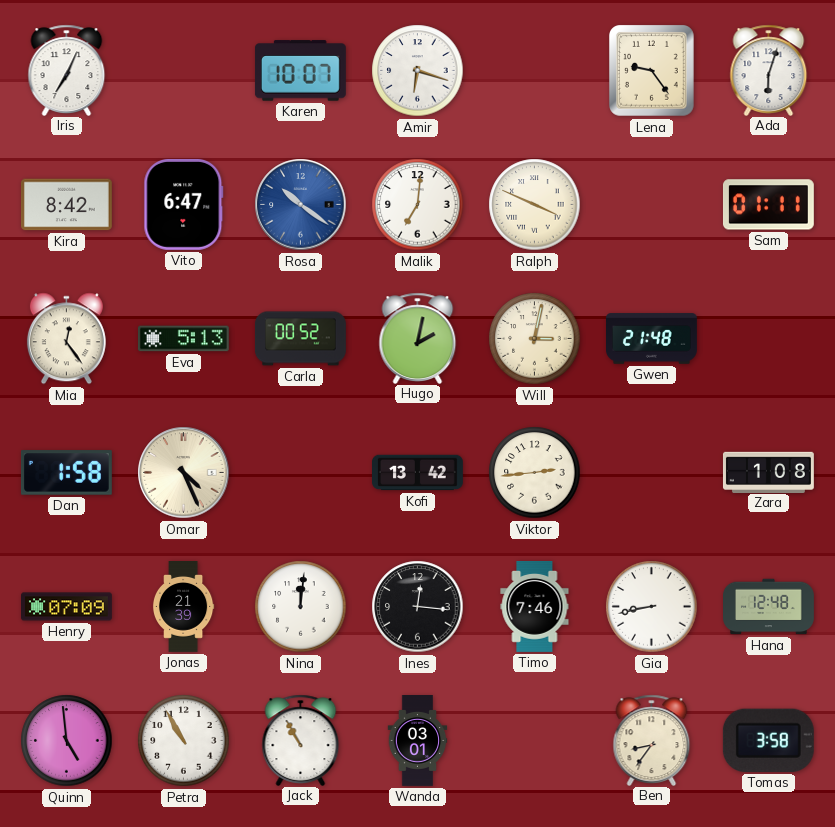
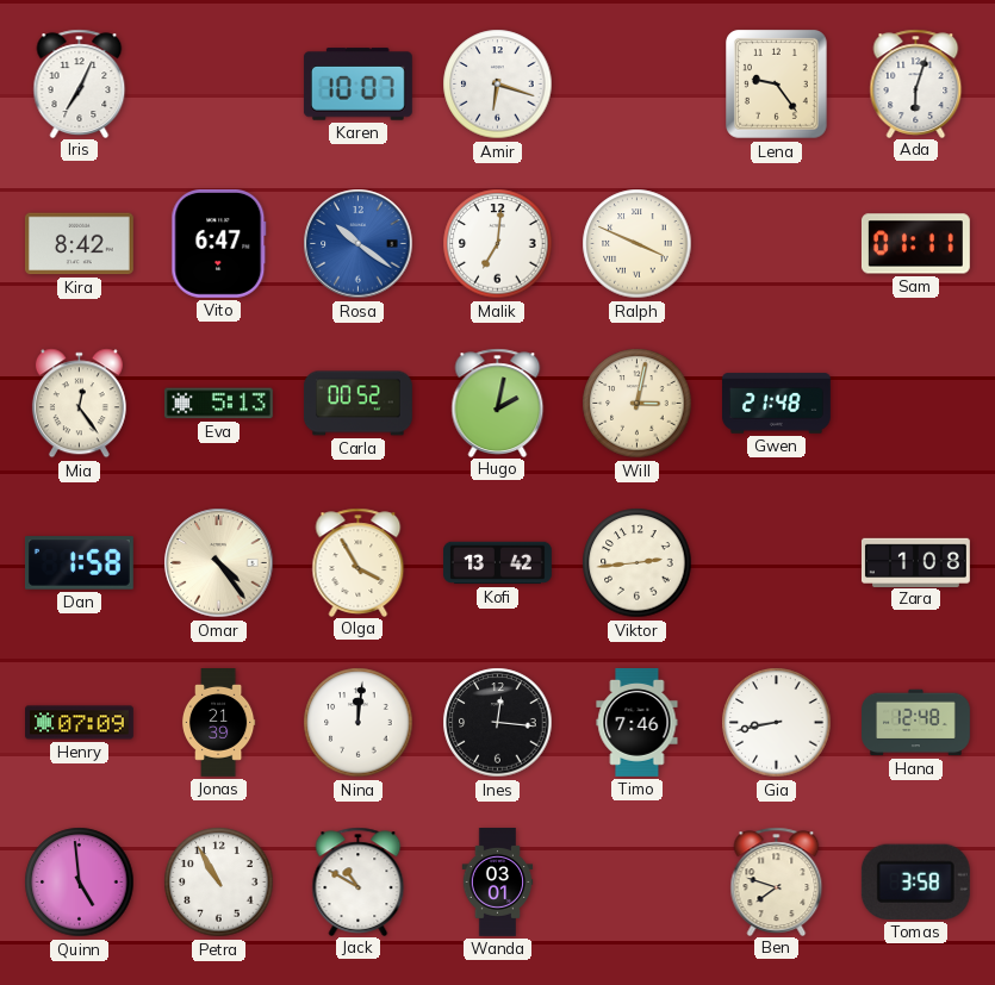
Omar: 4:26 -> 4:24 (219, 563)
Olga: none -> 3:55 (359, 562)
Jack: 10:55 -> 10:50 (359, 881)
Ben: 8:36 -> 7:48 (777, 881)
